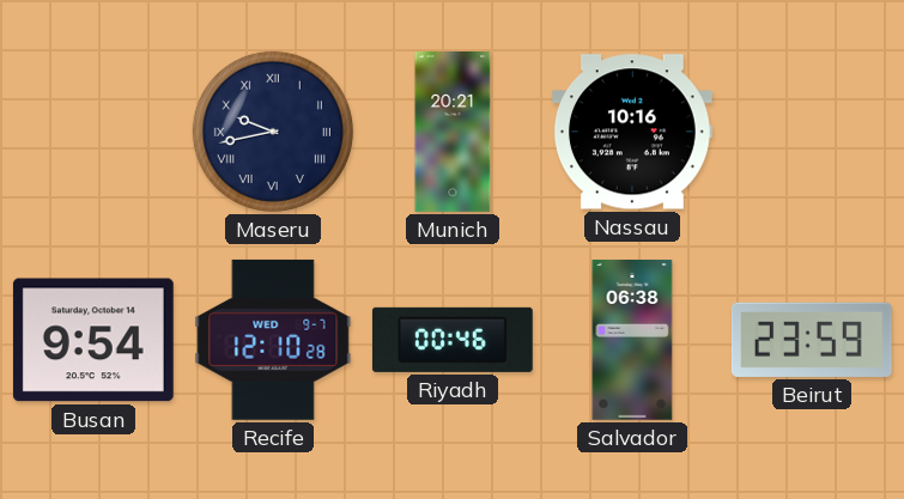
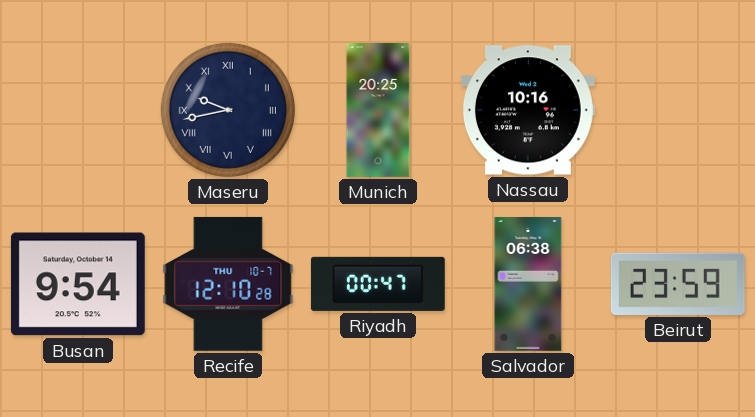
Munich: 20:21 -> 20:25 (378, 111)
Recife date: WED 9-7 -> THU 10-7 (228, 284)
Riyadh: 00:46 -> 00:47 (378, 284)
